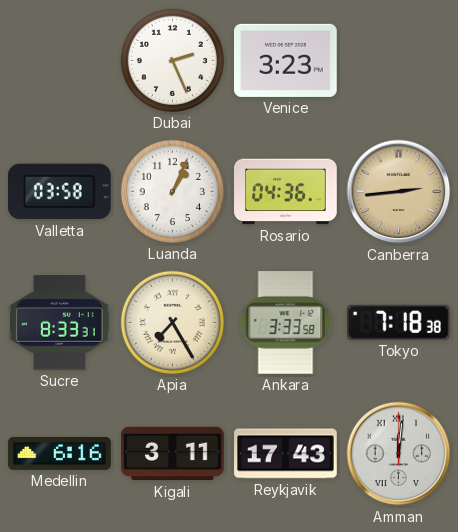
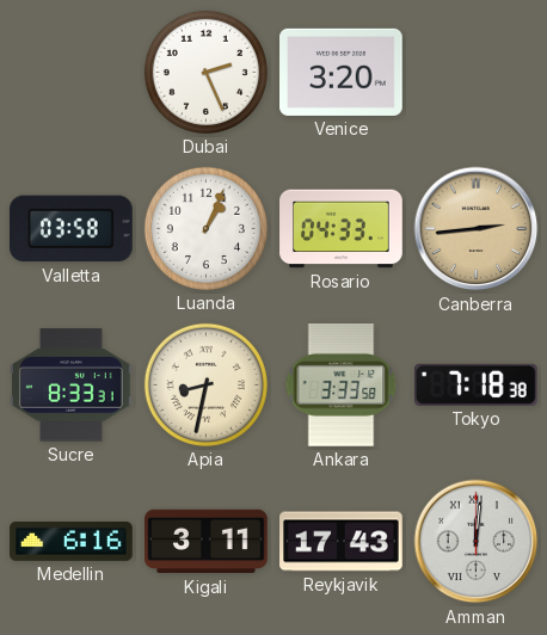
Venice: 3:23 -> 3:20 (342, 72)
Rosario: 04:36 -> 04:33 (342, 229)
Apia: 7:25 -> 8:32 (205, 384)
